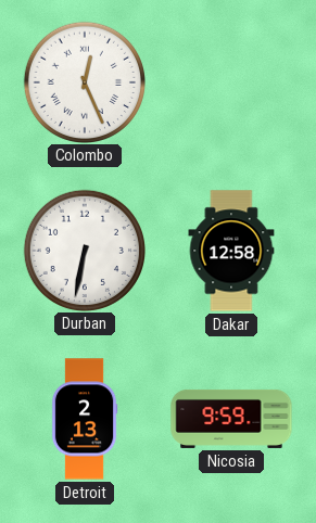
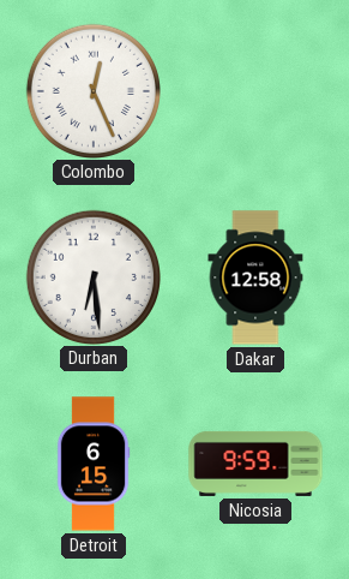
Durban: 6:32 -> 6:29 (92, 276)
Detroit: 2:13 -> 6:15 (94, 464)
